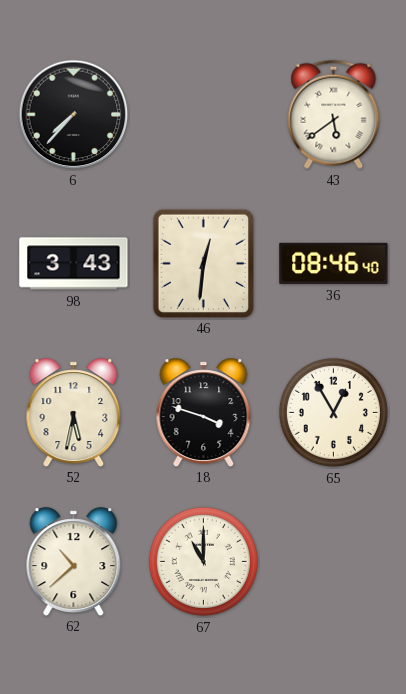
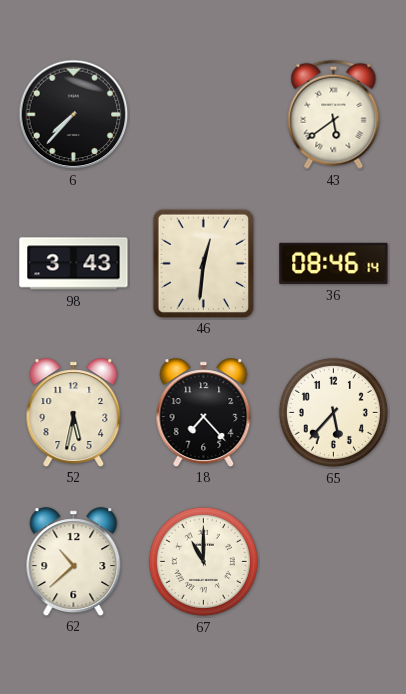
36: 08:46:40 -> 08:46:14 (334, 263)
18: 3:48 -> 7:23 (204, 412)
65: 12:55 -> 5:37 (333, 412)
